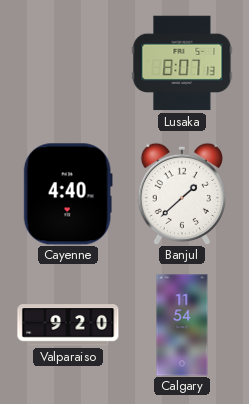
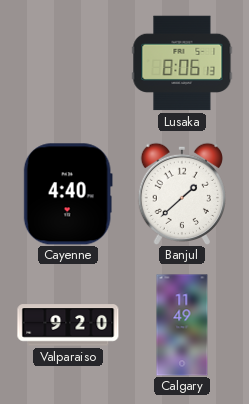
Lusaka: 8:07 -> 8:06 (182, 63)
Calgary: 11:54 -> 11:49 (182, 325)
